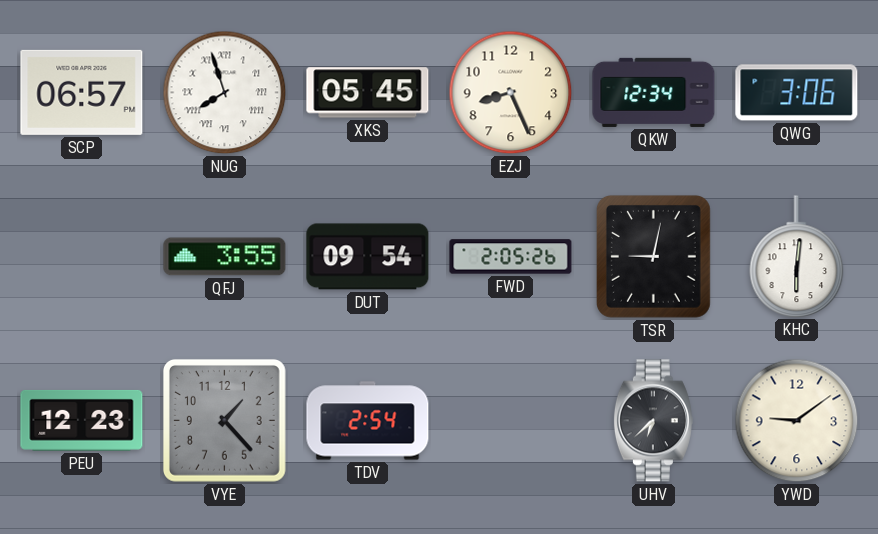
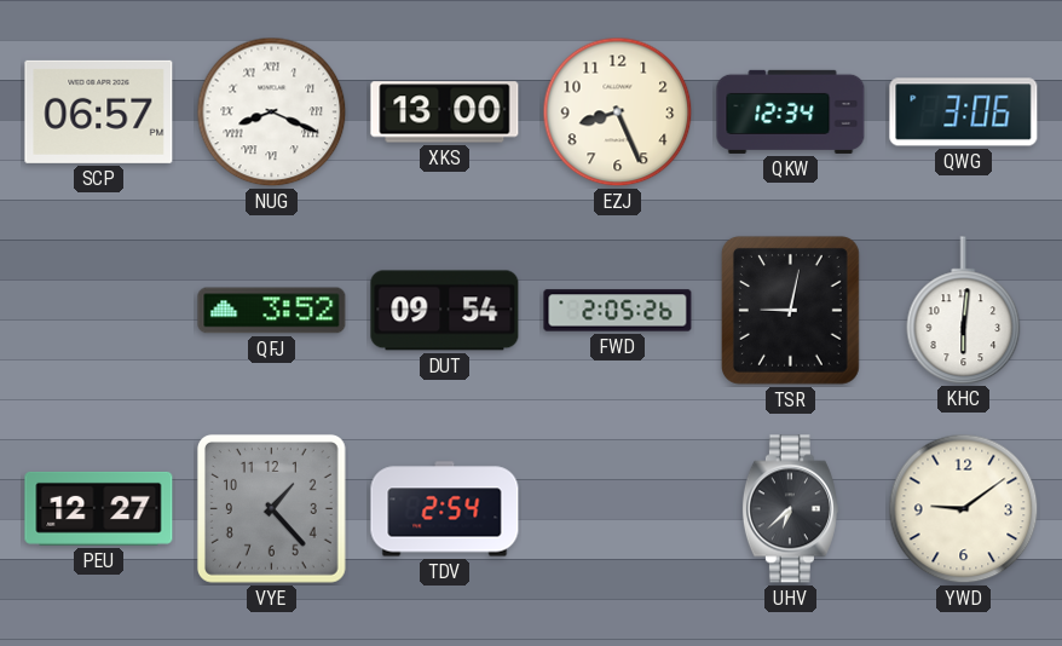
NUG: 7:57 -> 8:19 (272, 113)
XKS: 05:45 -> 13:00 (445, 113)
QFJ: 3:55 -> 3:52 (272, 311)
PEU: 12:23 -> 12:27 (99, 508)
